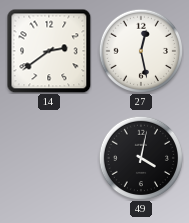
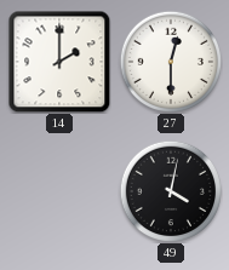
14: 2:39 -> 2:00 (59, 62)
27: 12:28 -> 12:30 (171, 62)
